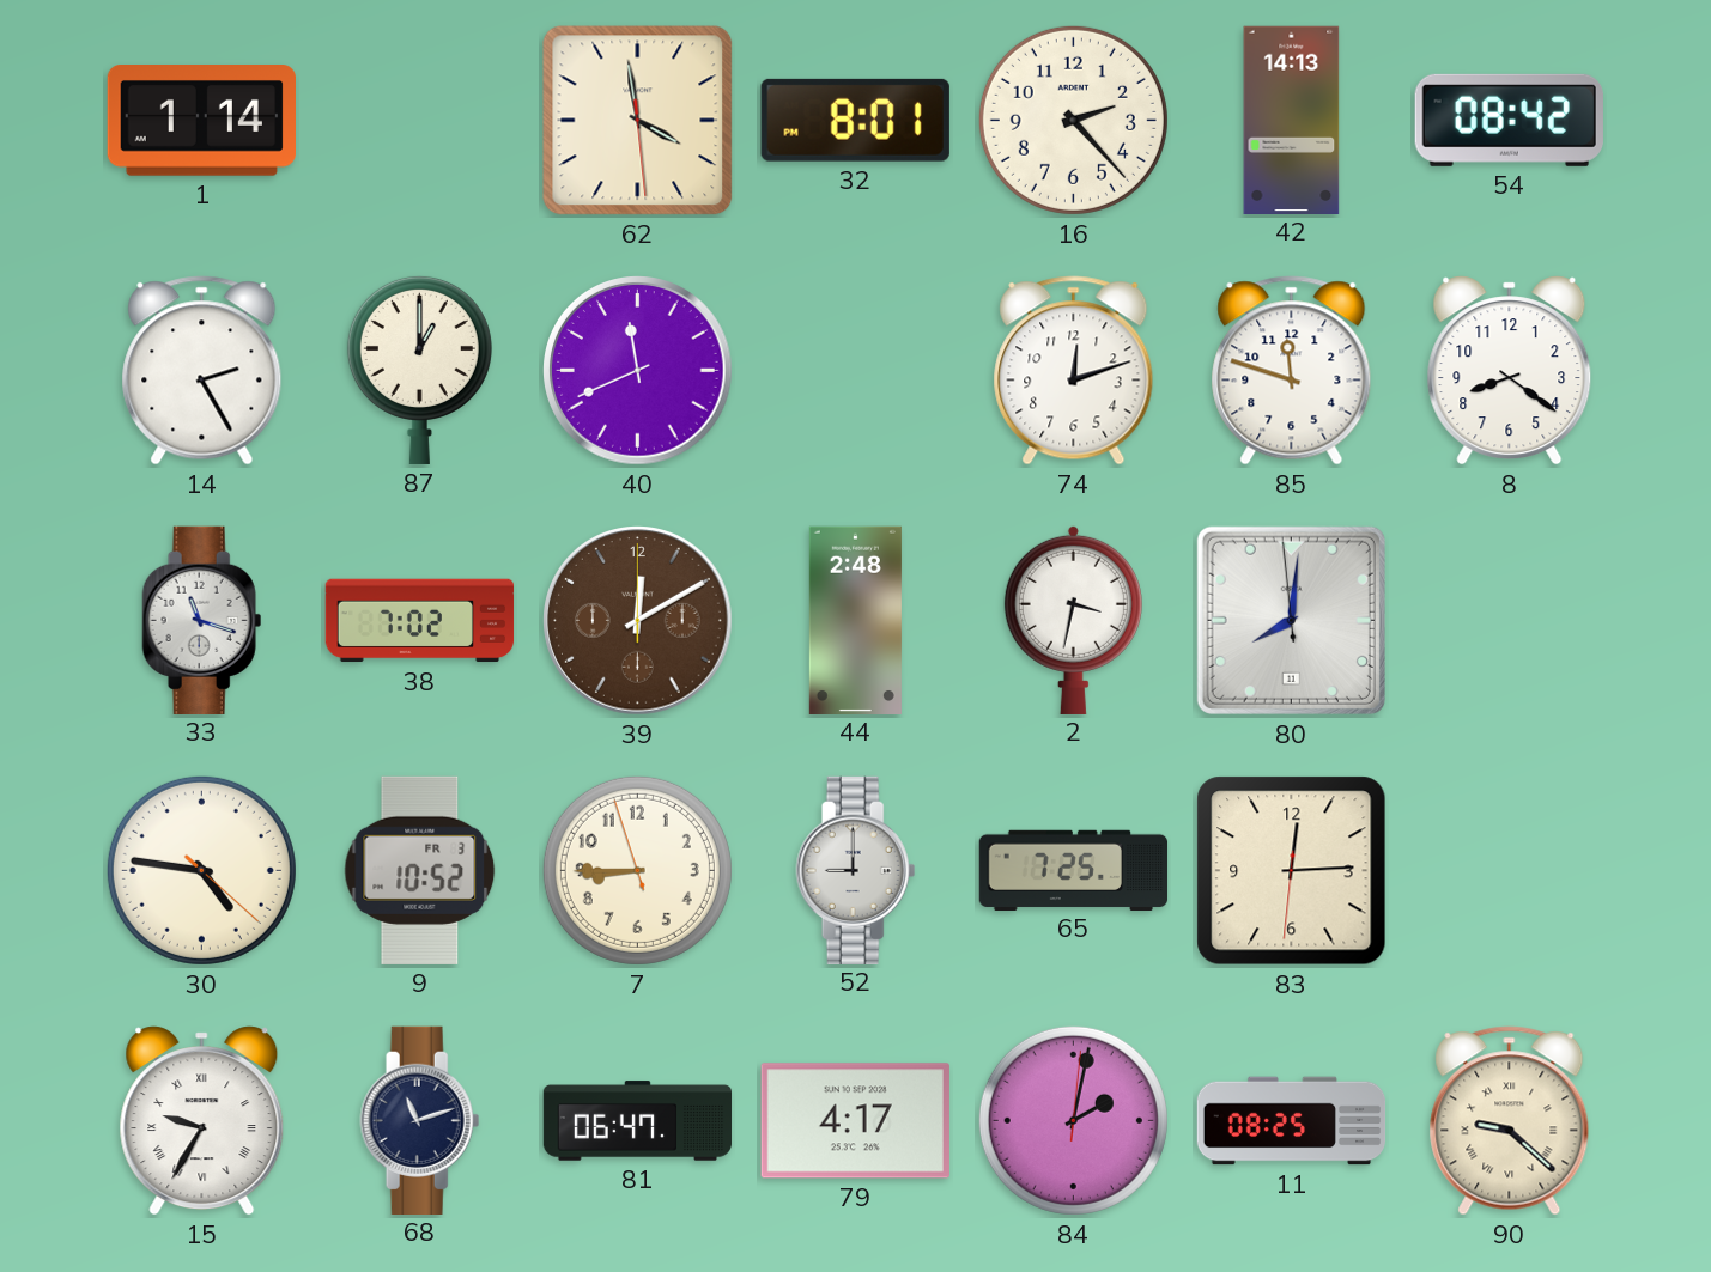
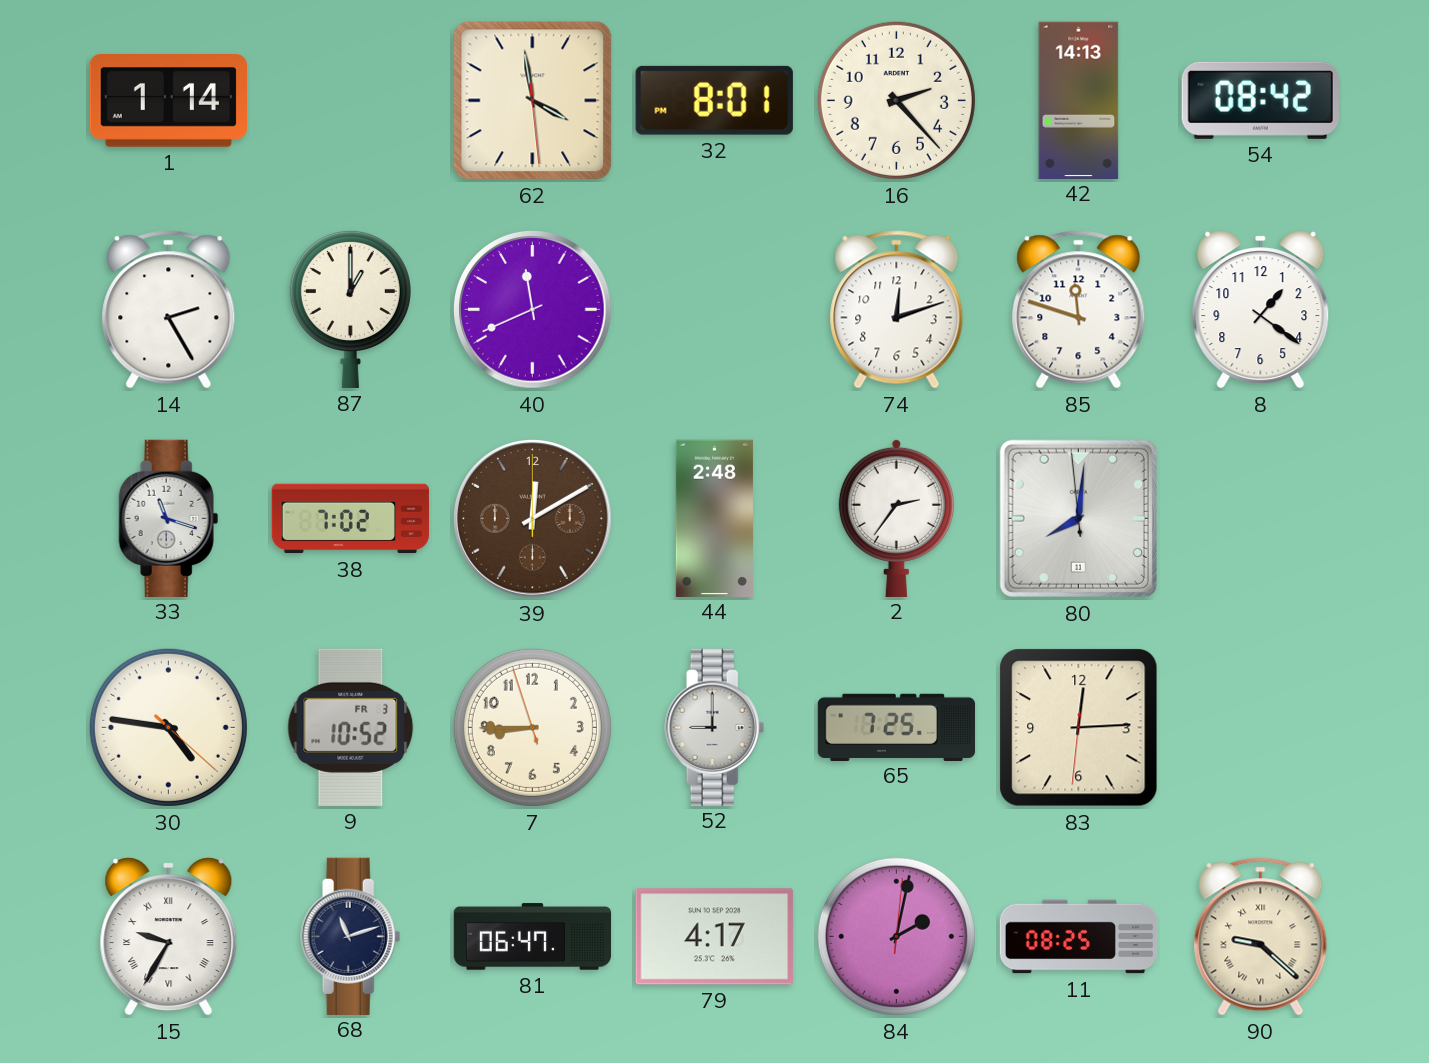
8: 8:21 -> 1:21 (1261, 310)
2: 3:32 -> 2:36 (896, 517)
